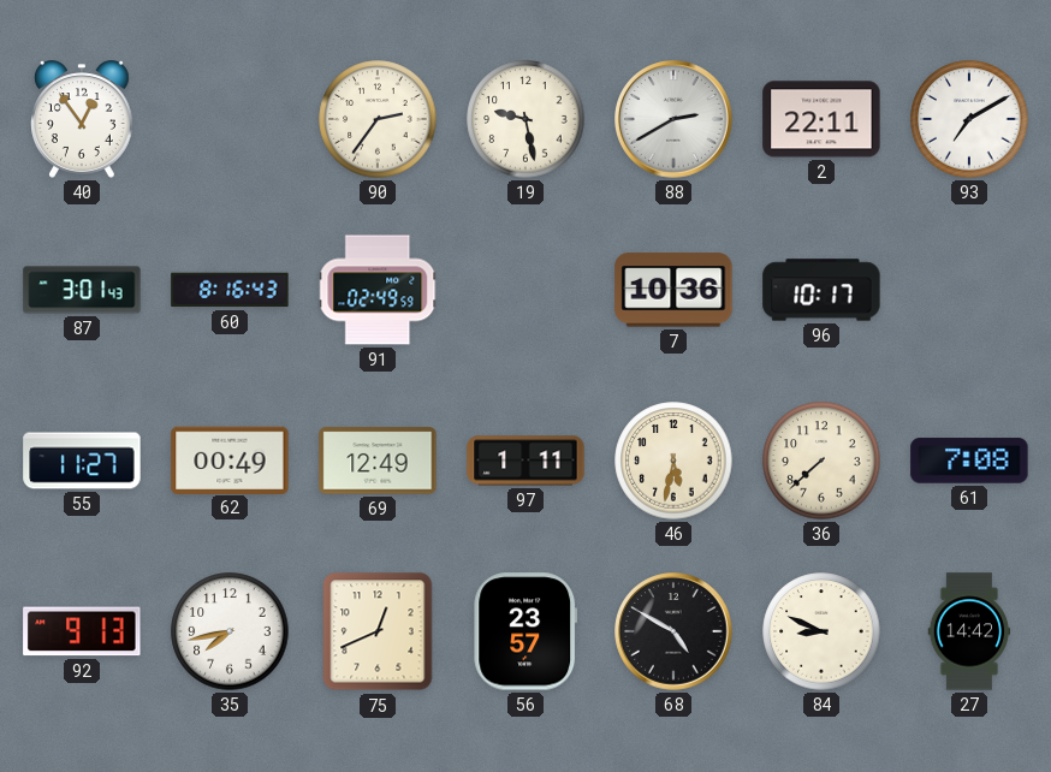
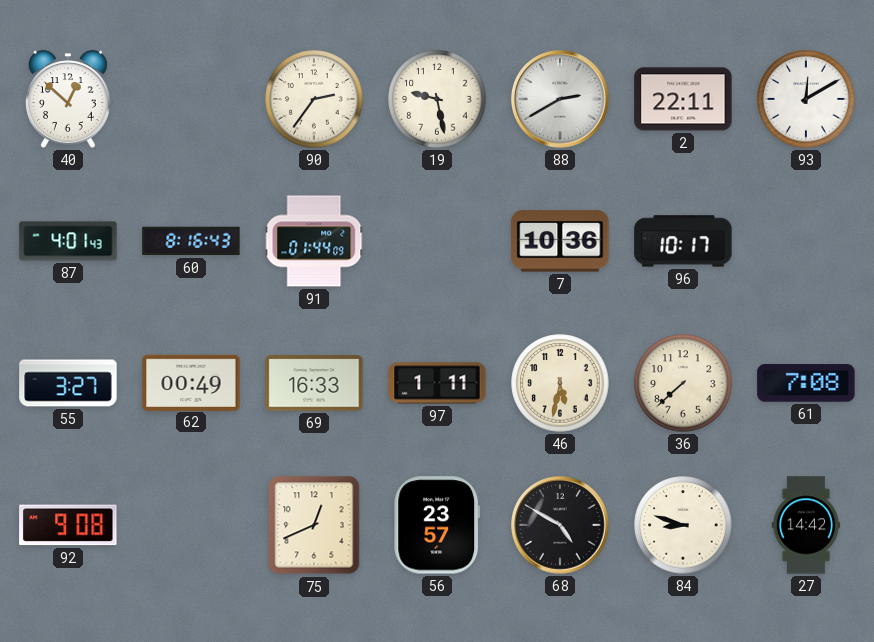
40: 12:54 -> 12:52 (69, 99)
93: 7:10 -> 12:10 (806, 99)
87: 3:01 -> 4:01 (68, 241)
91: 02:49 -> 01:44 (314, 241)
55: 11:27 -> 3:27 (68, 383)
69: 12:49 -> 16:33 (314, 383)
92: 9:13 -> 9:08 (68, 525)
35: 7:43 -> none (230, 631)
84: 8:49 -> 8:48 (683, 525)
